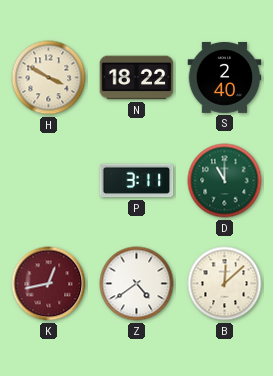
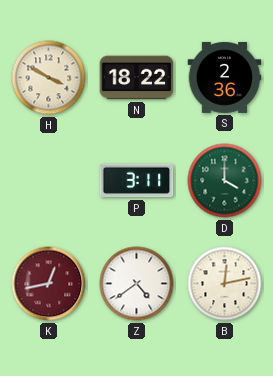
S: 2:40 -> 2:36 (225, 77)
D: 11:00 -> 4:00 (225, 181)
B: 12:08 -> 12:13 (225, 284)
